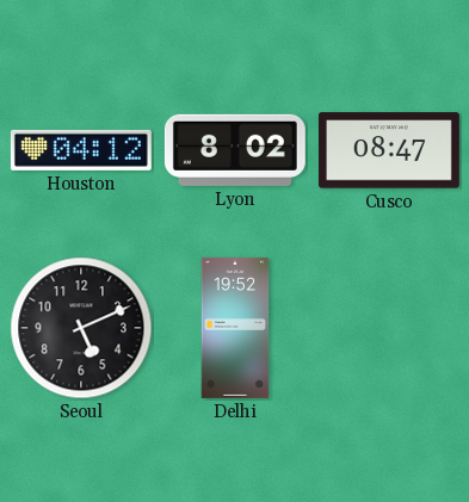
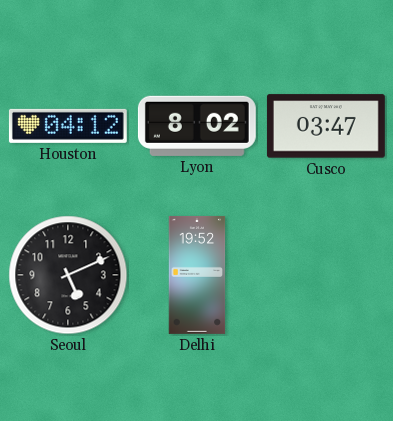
Cusco: 08:47 -> 03:47 (326, 126)
